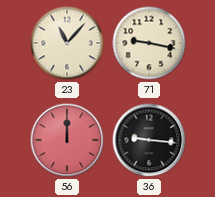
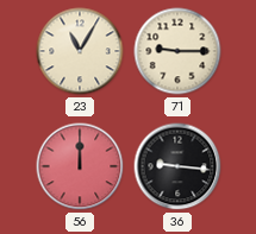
23: 11:07 -> 11:05 (80, 51)
71: 9:17 -> 9:15 (177, 51)
